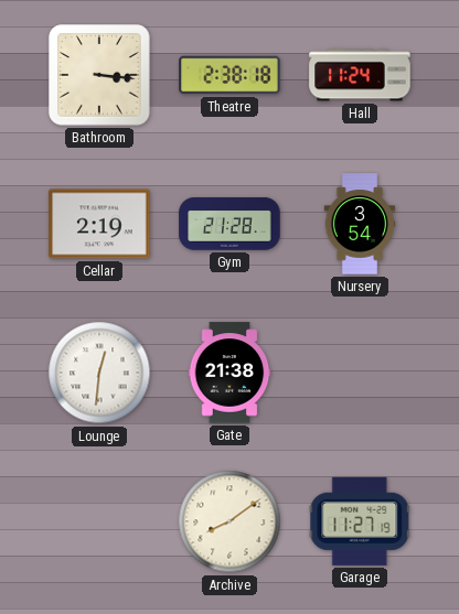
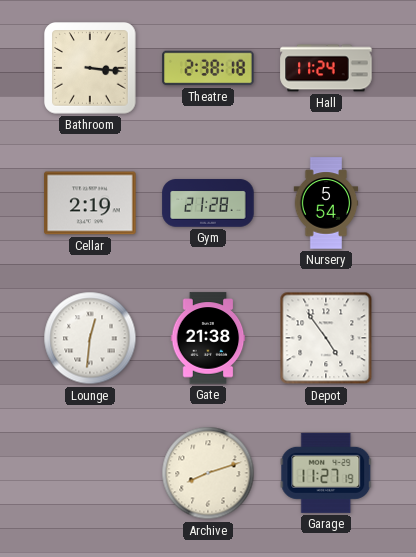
Nursery: 3:54 -> 5:54 (326, 203)
Depot: none -> 4:54 (326, 338)
Archive: 8:09 -> 8:12 (208, 473)
